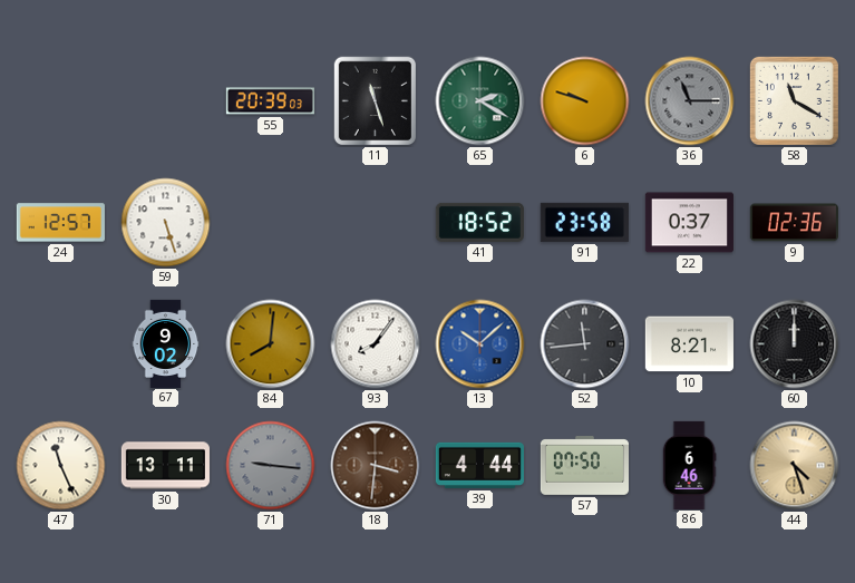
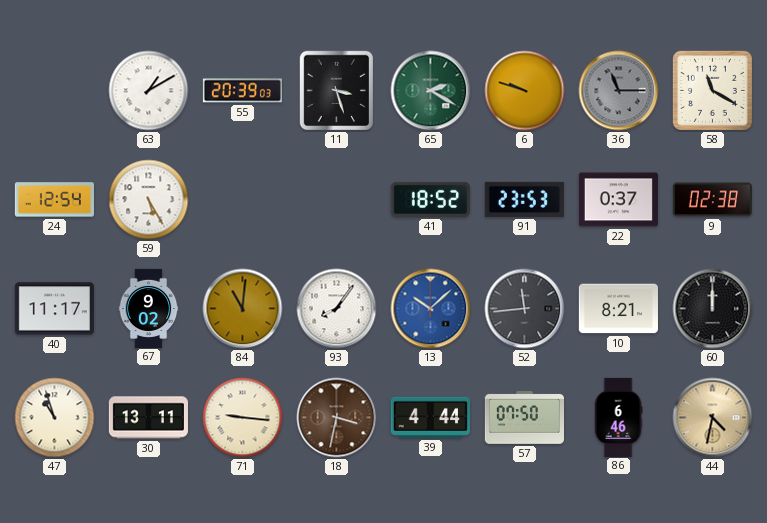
63: none -> 1:10 (149, 91)
11: 11:27 -> 3:27 (337, 91)
24: 12:57 -> 12:54 (54, 200)
59: 5:27 -> 5:25 (149, 200)
91: 23:58 -> 23:53 (524, 199)
9: 02:36 -> 02:38 (712, 200)
40: none -> 11:17 (54, 309)
84: 8:01 -> 11:01 (243, 309)
47: 11:26 -> 10:57 (55, 418)
71 dial: grey -> cream (243, 418)
18: 3:31 -> 3:32 (337, 418)
44: 4:27 -> 4:32 (713, 418)
